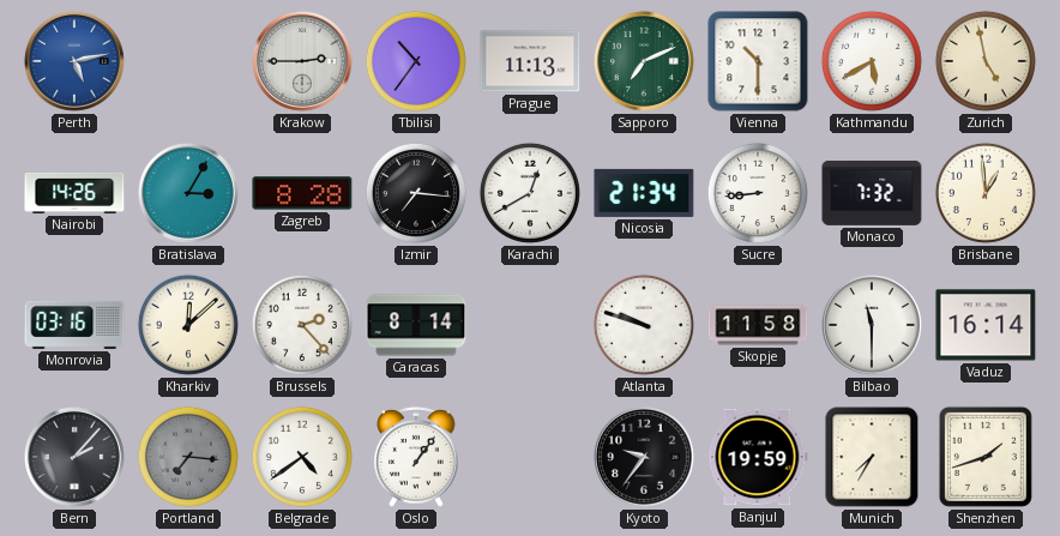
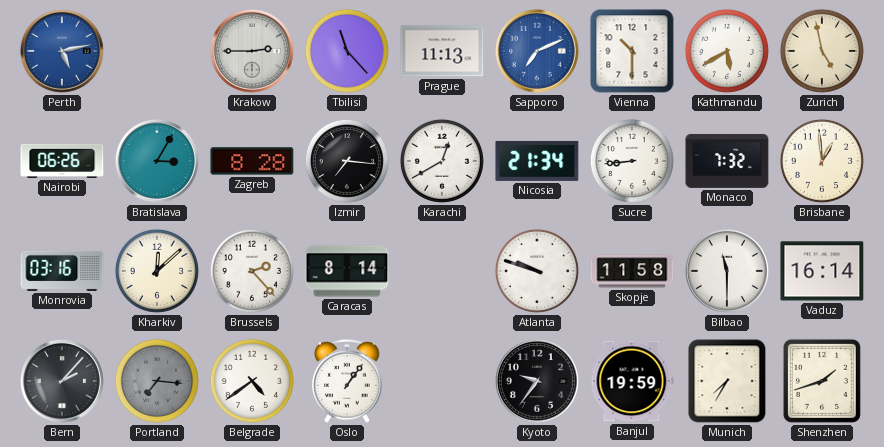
Tbilisi: 10:36 -> 11:23 (347, 51)
Sapporo dial: green -> blue (537, 51)
Nairobi: 14:26 -> 06:26 (62, 161)
